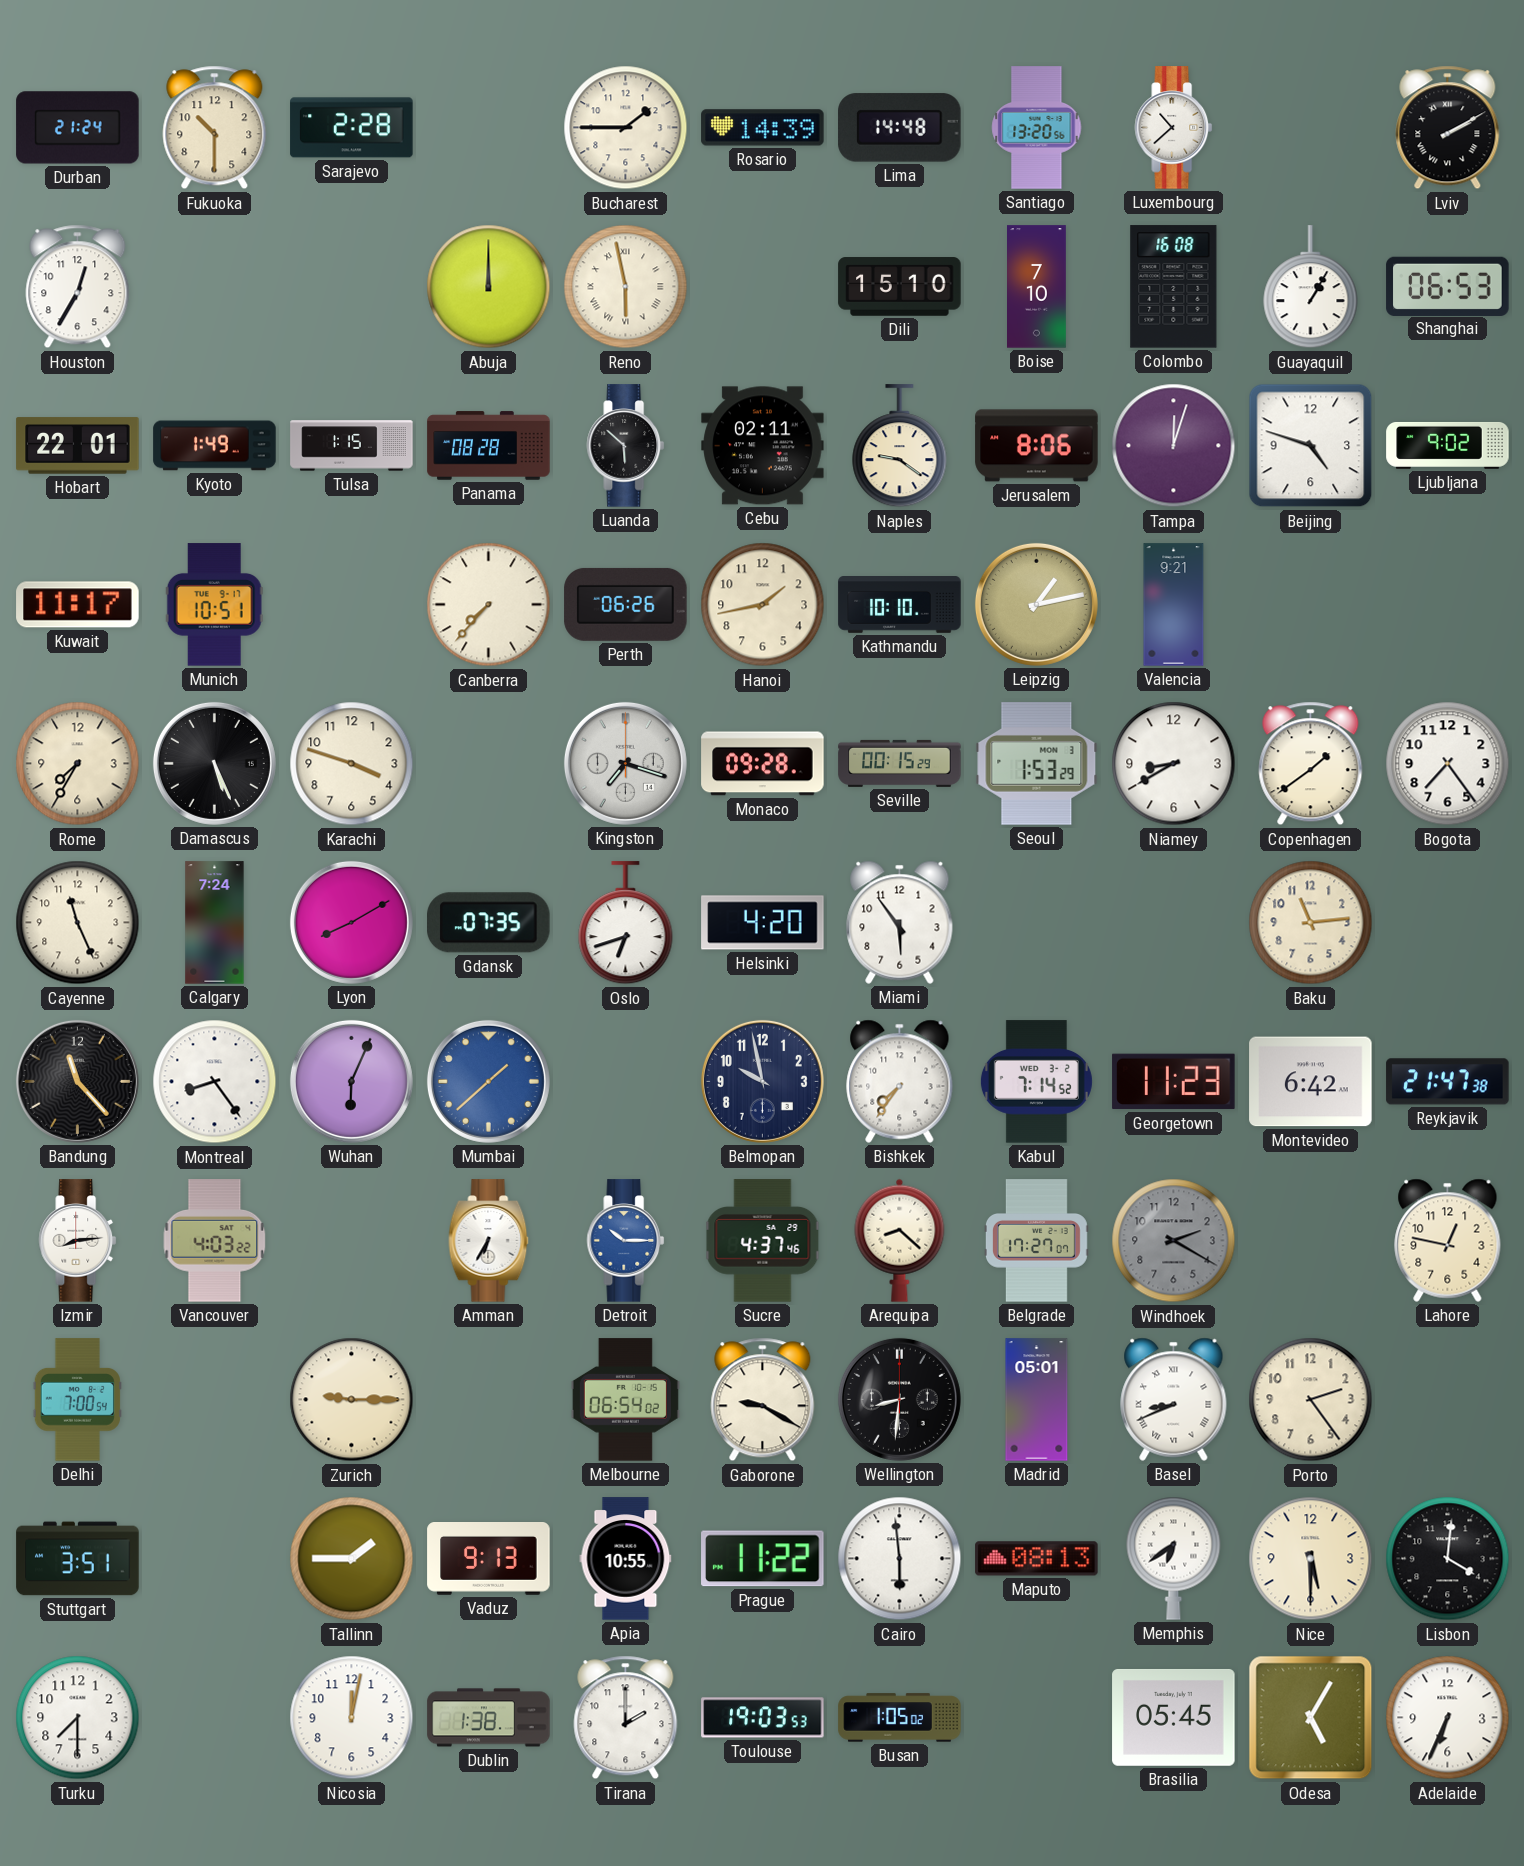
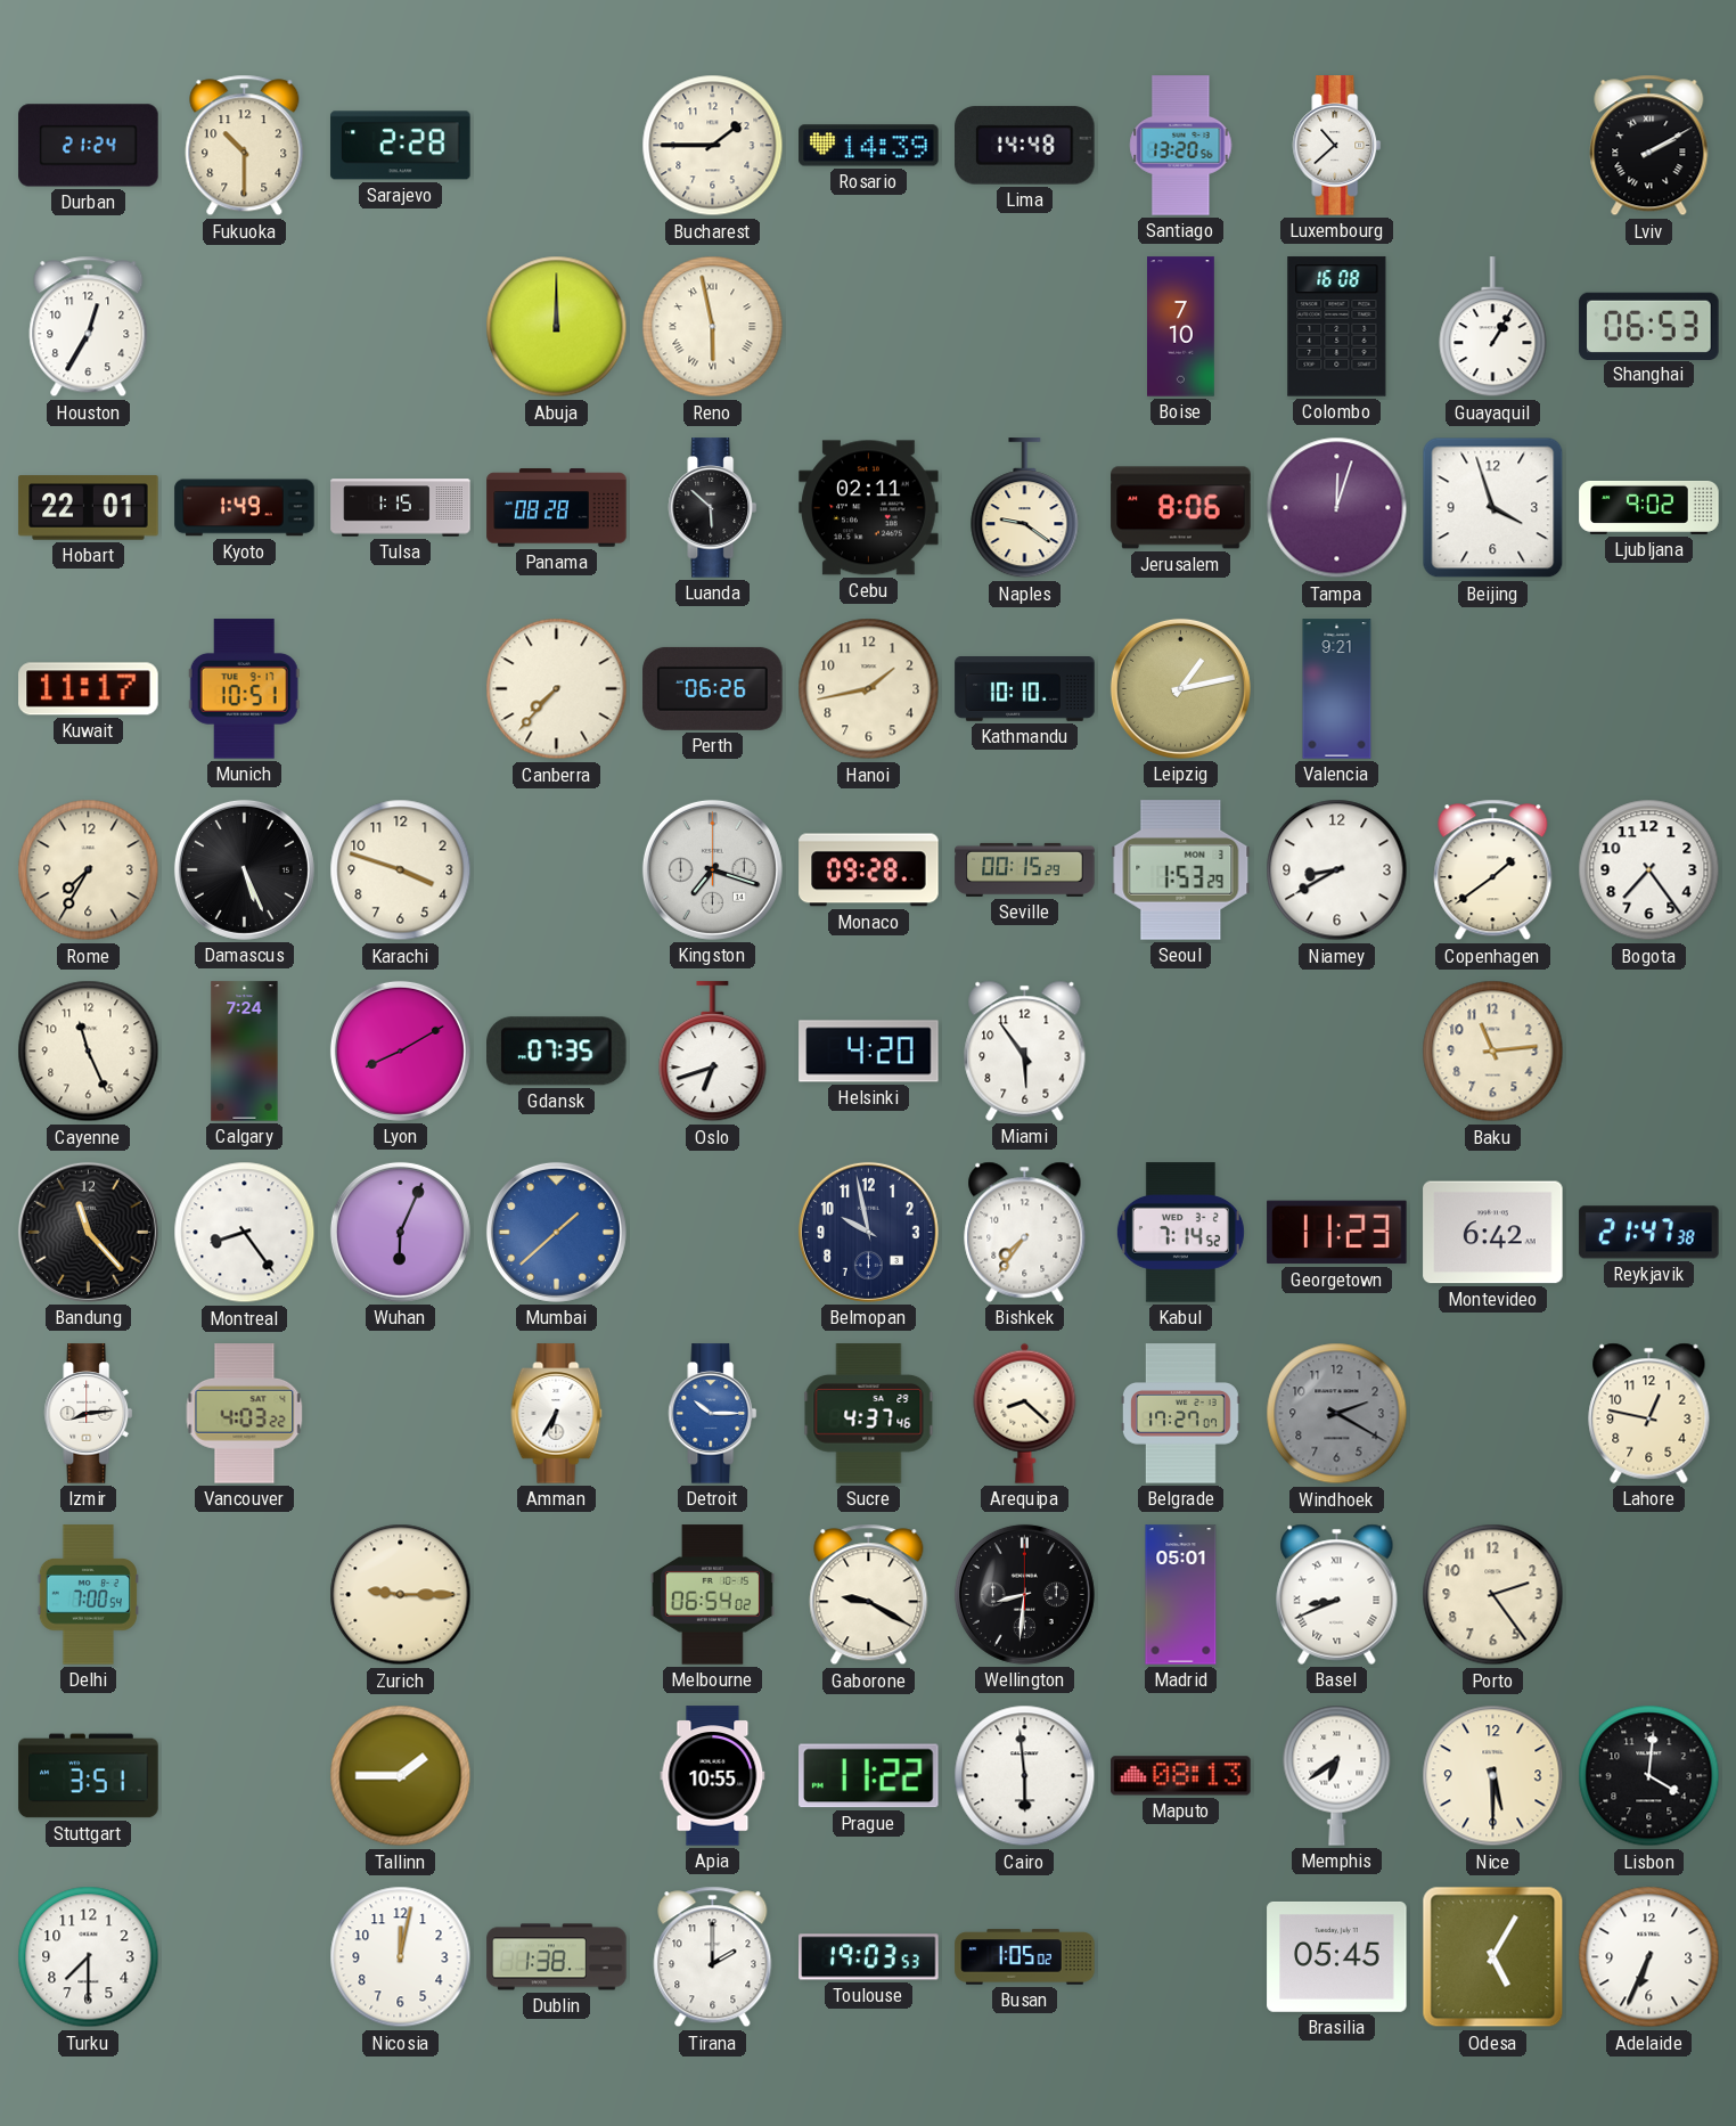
Dili: 15:10 -> none (900, 287)
Beijing: 4:48 -> 3:57 (1493, 508)
Vaduz: 9:13 -> none (489, 1559)
